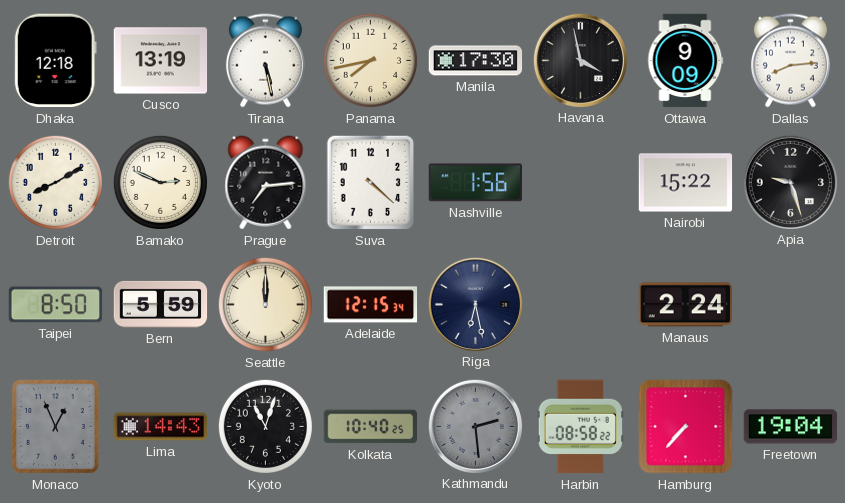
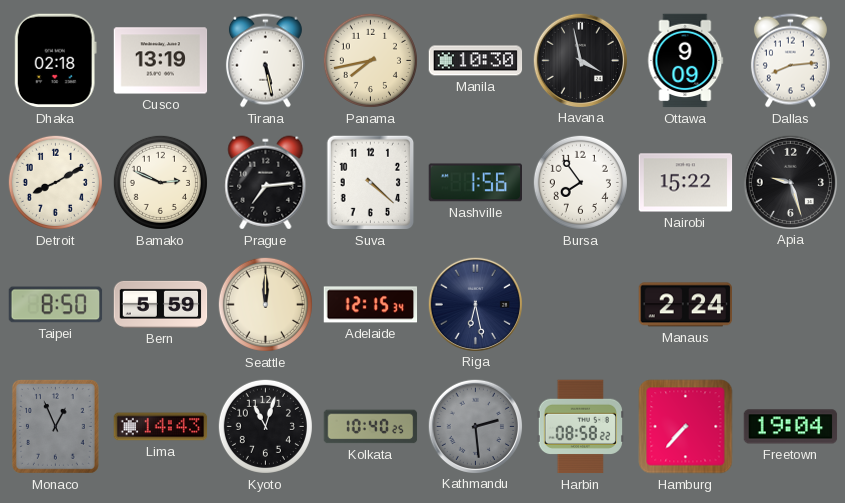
Dhaka: 12:18 -> 02:18 (55, 61)
Manila: 17:30 -> 10:30 (476, 61)
Bursa: none -> 7:54 (580, 182)
